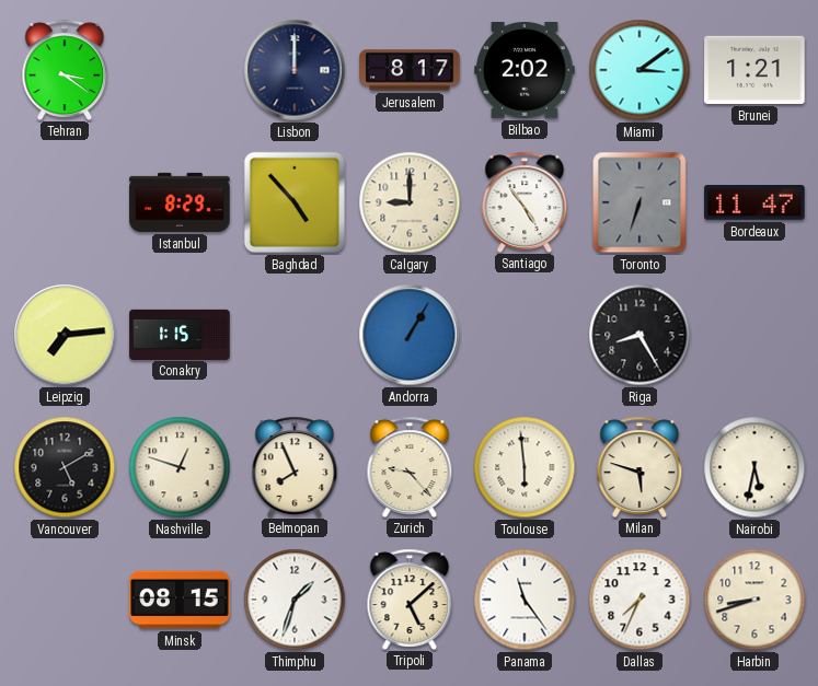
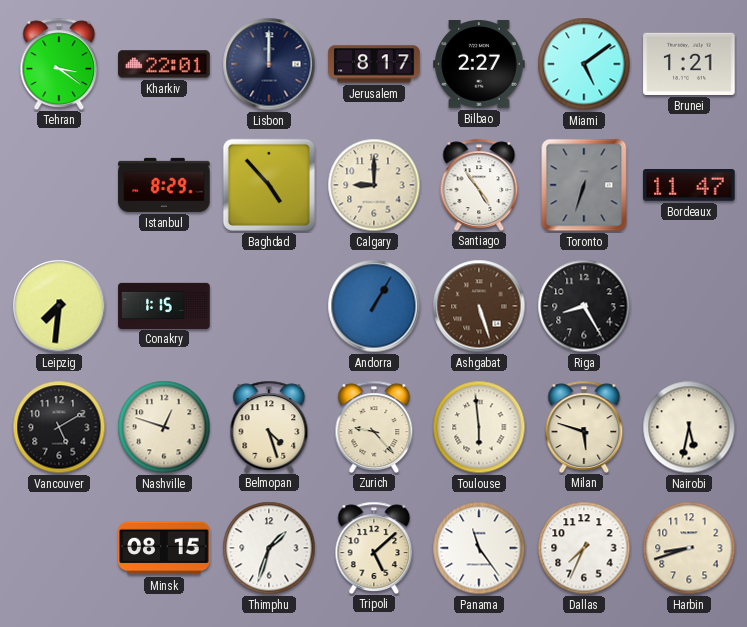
Kharkiv: none -> 22:01 (164, 64)
Bilbao: 2:02 -> 2:27 (479, 64)
Miami: 3:09 -> 5:09 (584, 64)
Leipzig: 7:14 -> 7:31 (59, 306)
Ashgabat: none -> 5:27 (479, 306)
Belmopan: 7:56 -> 4:27 (269, 426)
